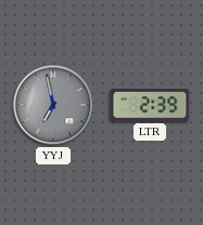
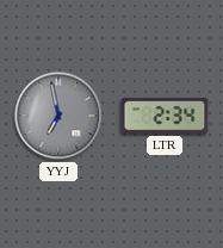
LTR: 2:39 -> 2:34 (165, 117)
